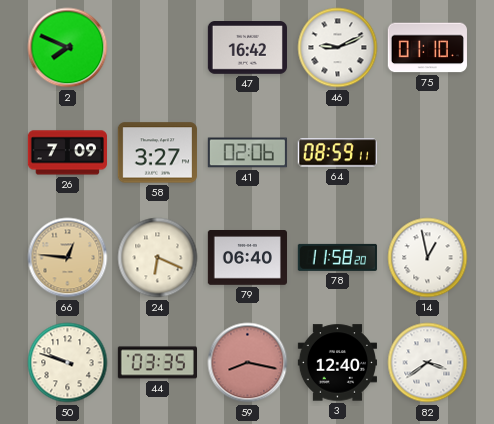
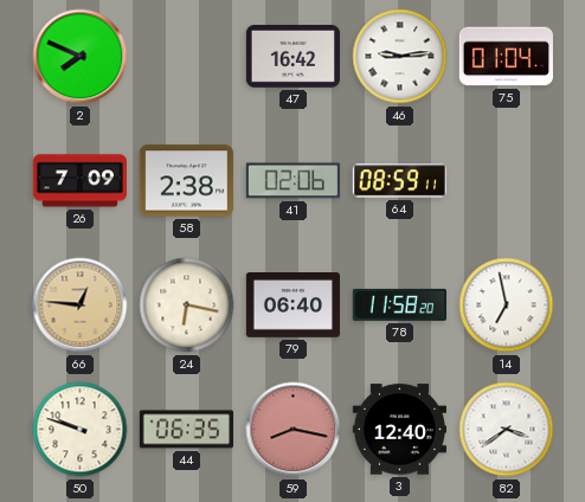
46: 9:11 -> 9:14 (400, 57)
75: 01:10 -> 01:04 (506, 57)
58: 3:27 -> 2:38 (186, 181)
24: 6:19 -> 6:17 (187, 305)
14: 12:58 -> 6:58 (507, 305)
44: 03:35 -> 06:35 (186, 430)
